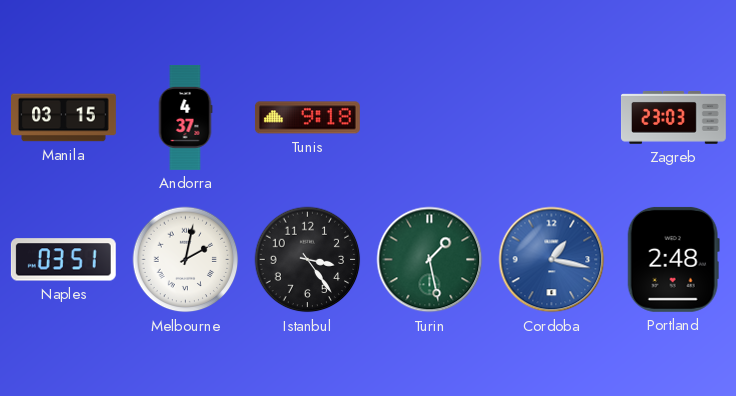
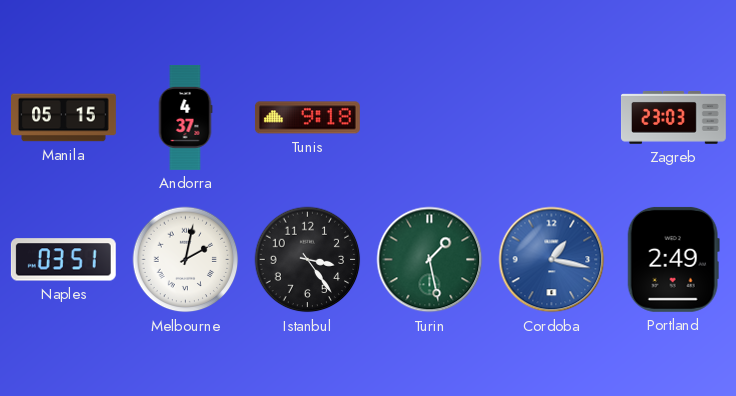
Manila: 03:15 -> 05:15 (64, 118)
Portland: 2:48 -> 2:49 (673, 259)
